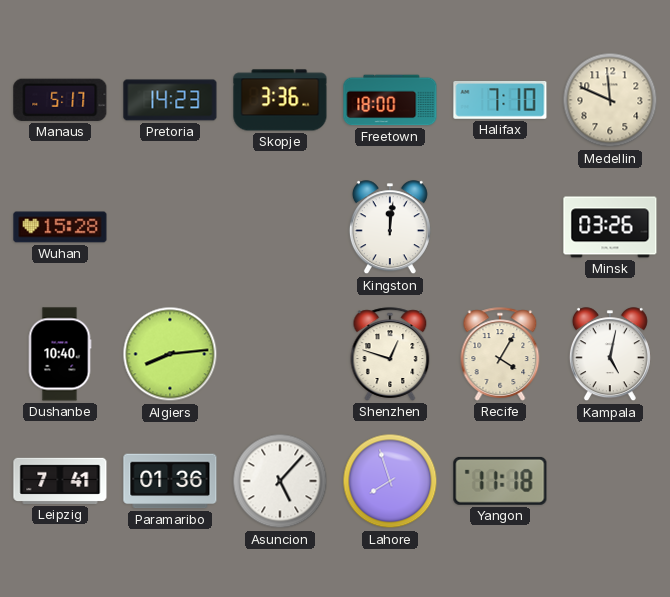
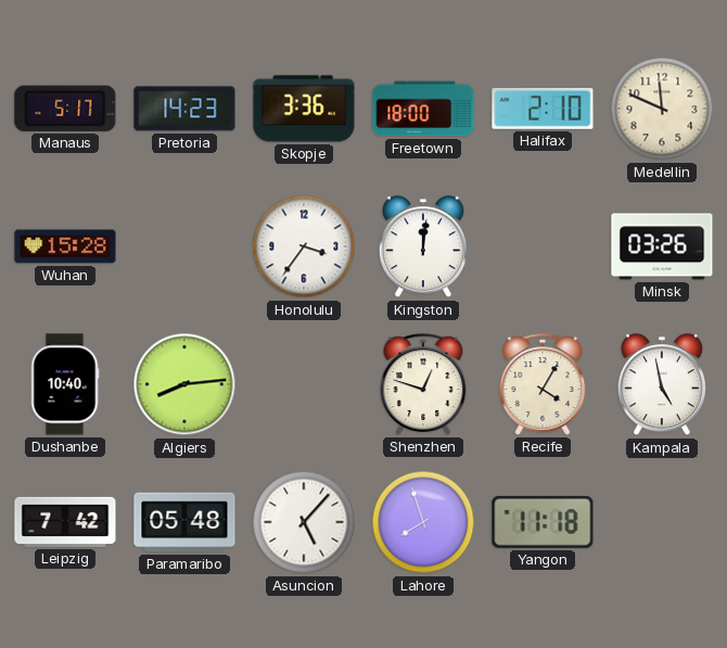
Halifax: 7:10 -> 2:10 (543, 110)
Honolulu: none -> 3:36 (304, 246)
Kampala: 5:02 -> 4:58 (662, 385)
Leipzig: 7:41 -> 7:42 (65, 522)
Paramaribo: 01:36 -> 05:48 (184, 522)
